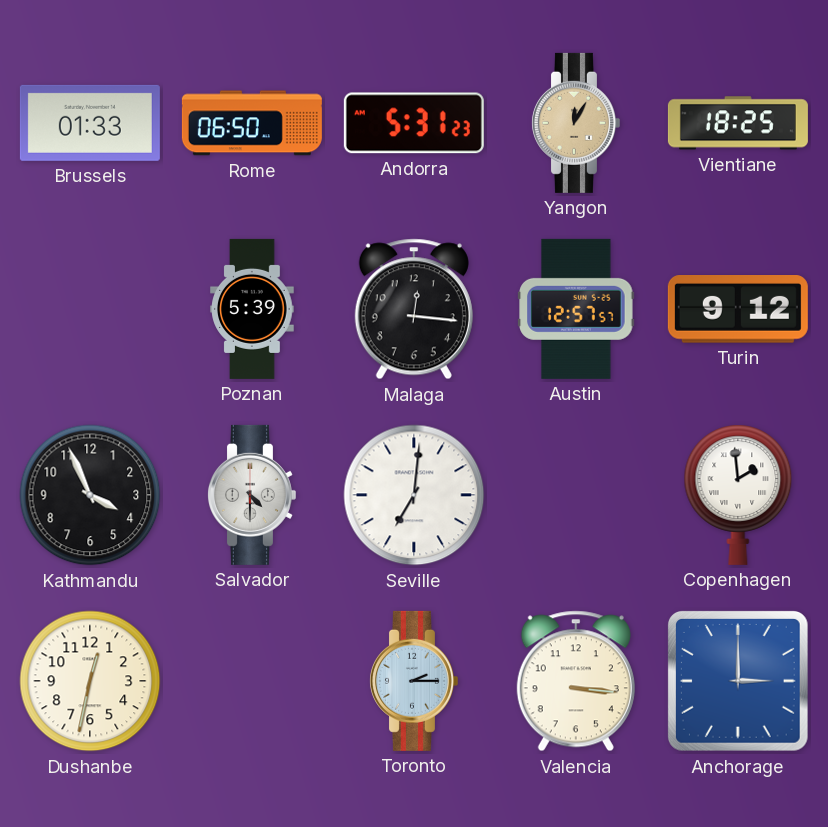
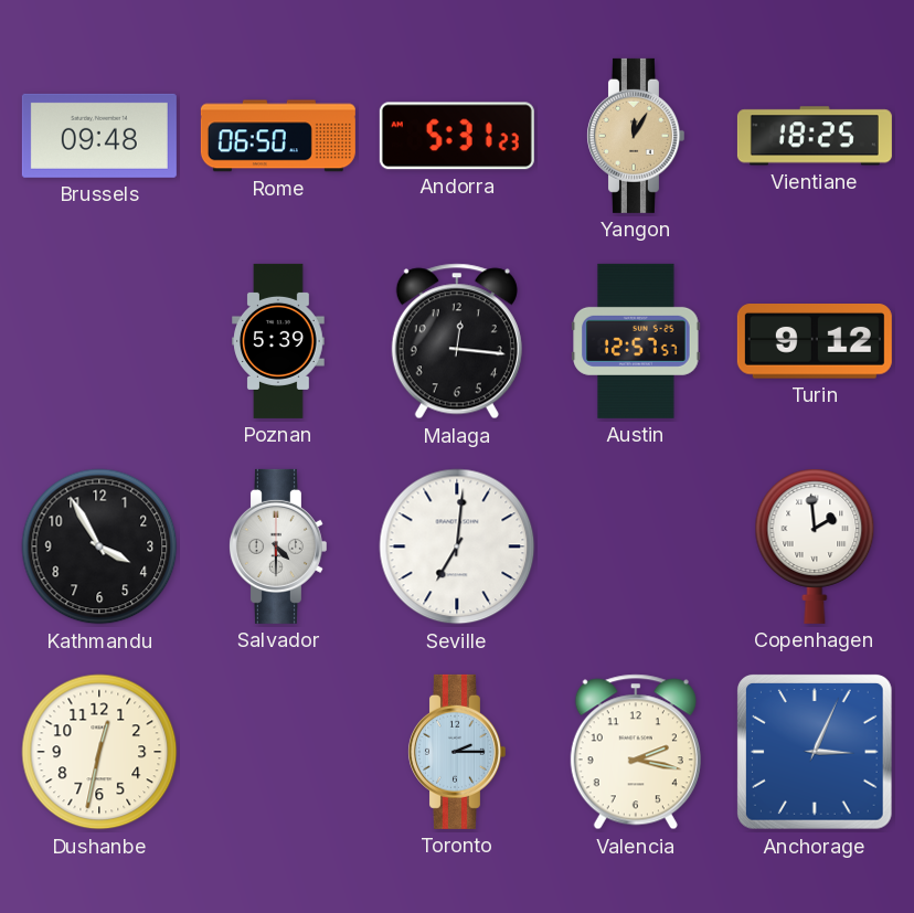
Brussels: 01:33 -> 09:48 (99, 136)
Kathmandu: 3:56 -> 3:55 (99, 546)
Valencia: 3:16 -> 2:17 (636, 752)
Anchorage: 3:00 -> 3:04 (815, 752)
